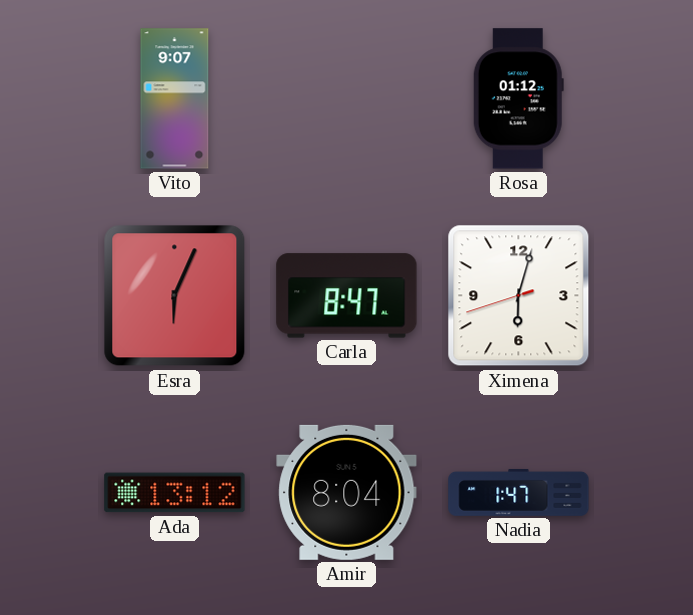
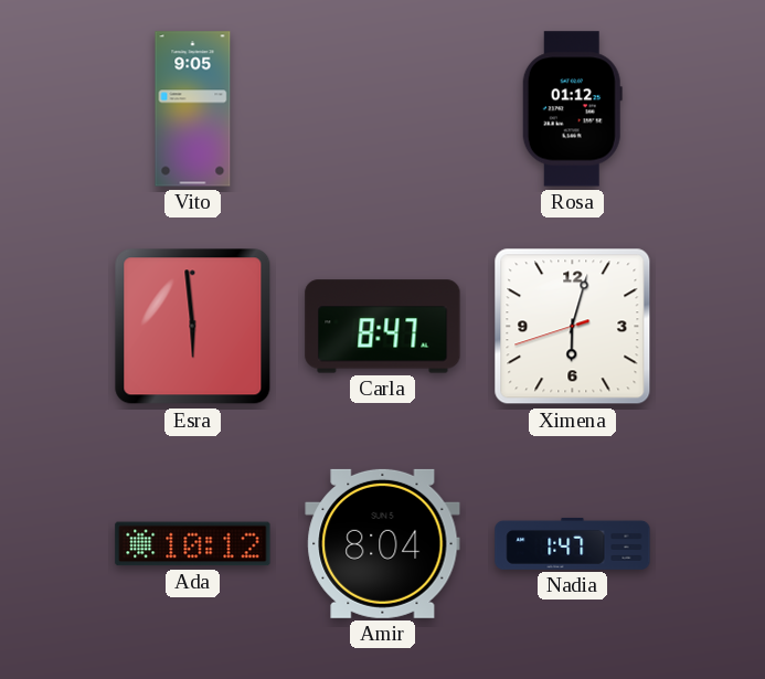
Vito: 9:07 -> 9:05 (193, 109)
Esra: 6:04 -> 5:59 (193, 327)
Ada: 13:12 -> 10:12 (193, 544)
